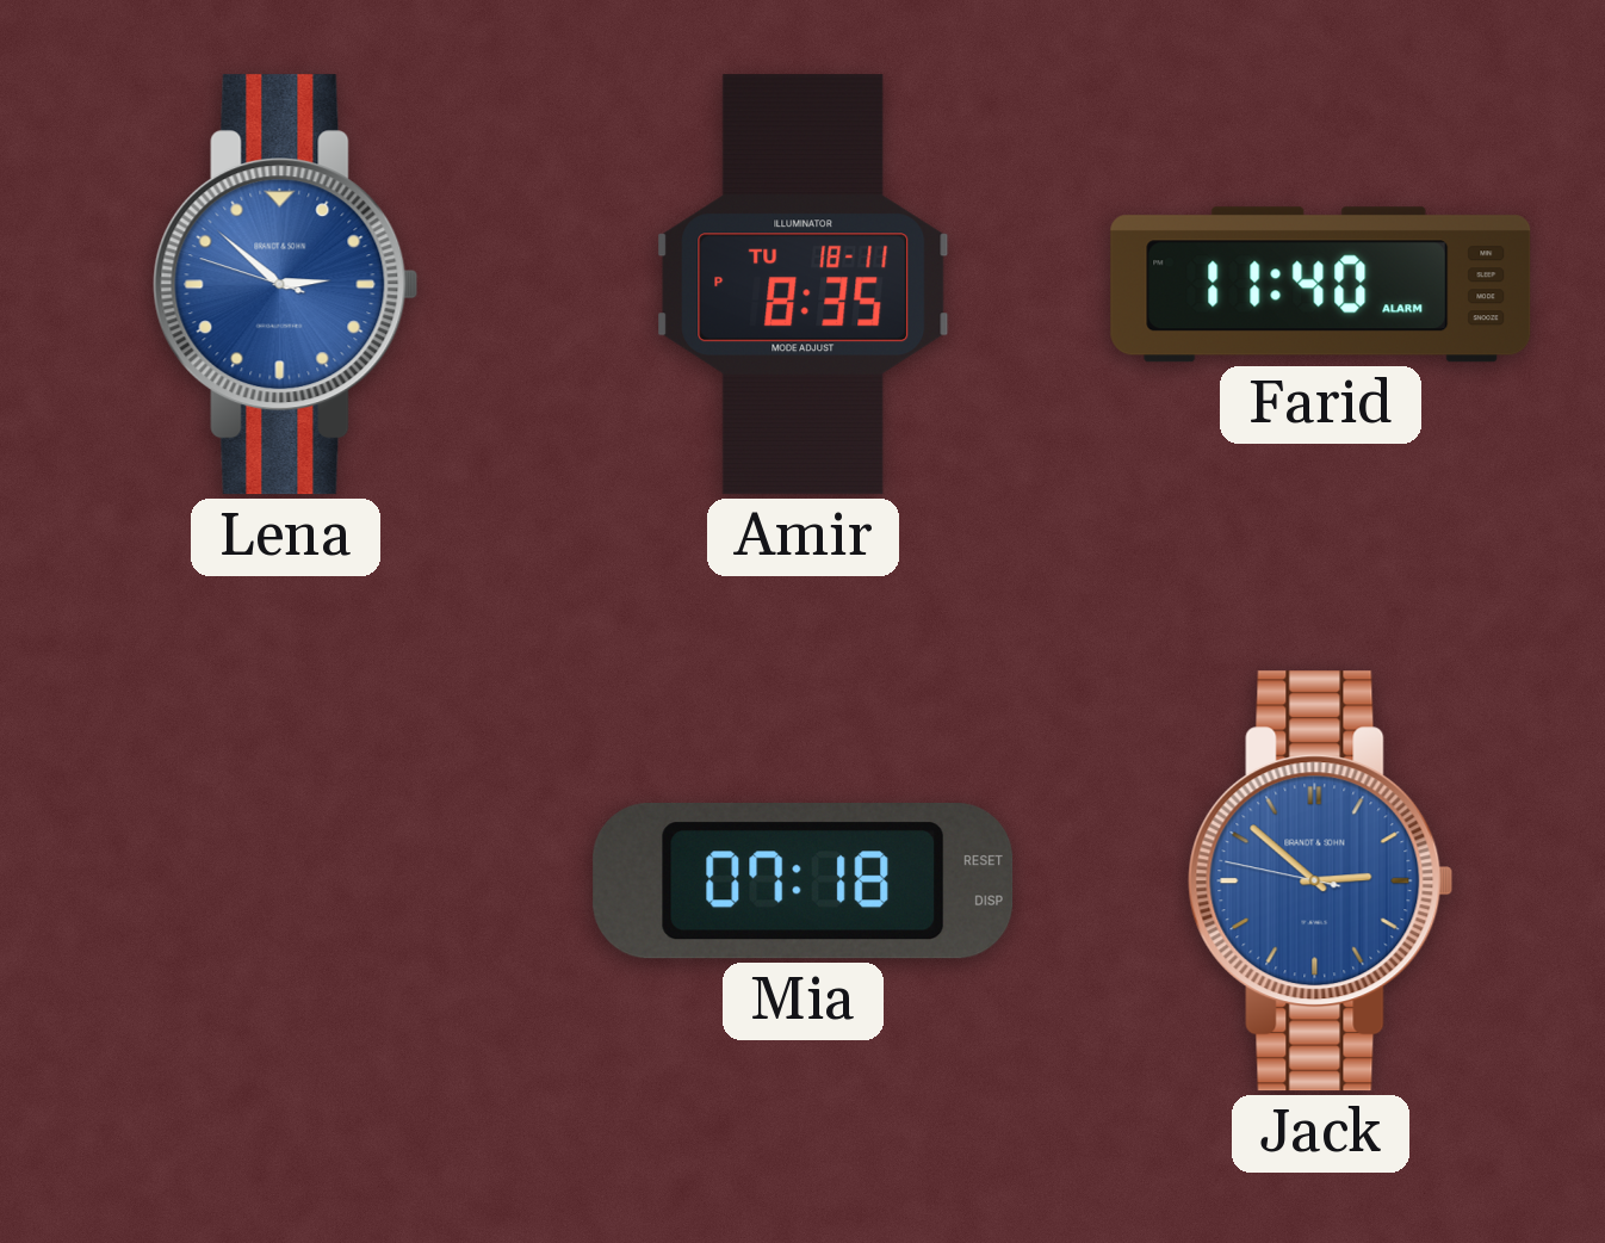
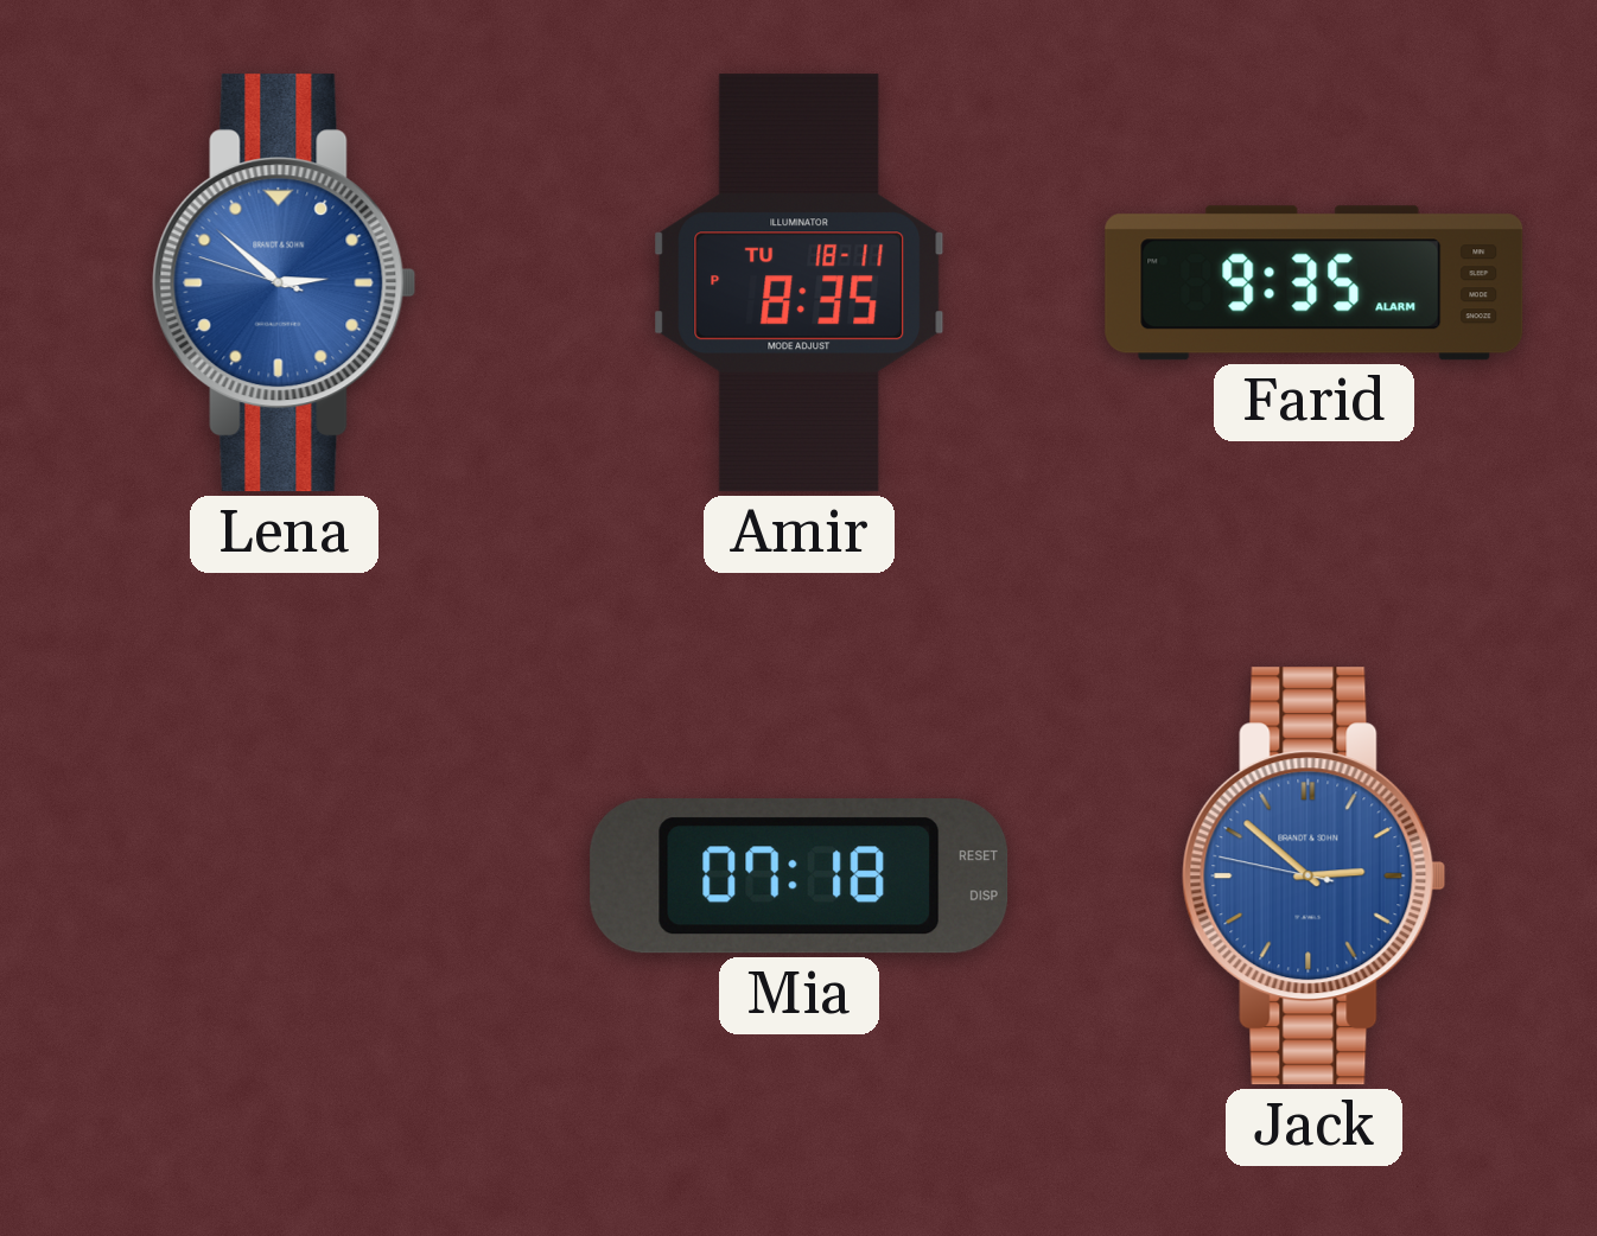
Farid: 11:40 -> 9:35 (1315, 283)
